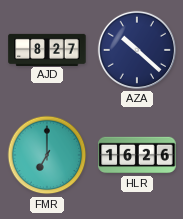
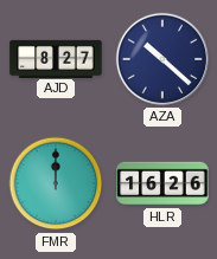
FMR: 7:00 -> 12:00 (56, 183)
